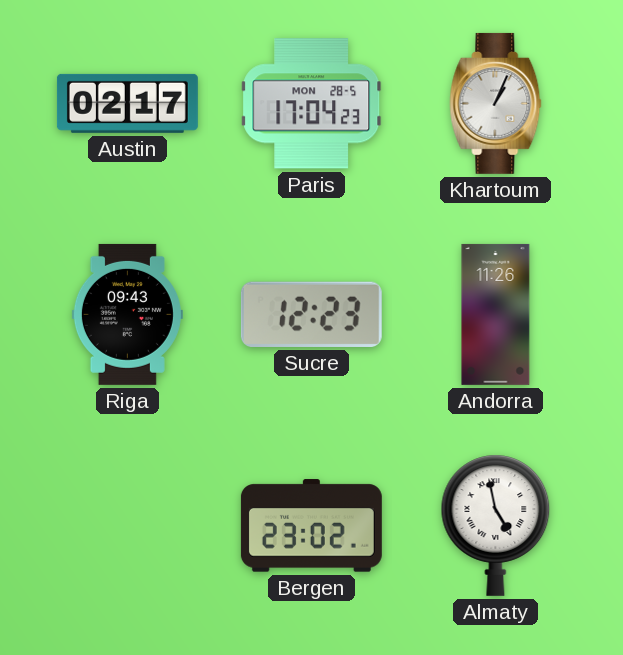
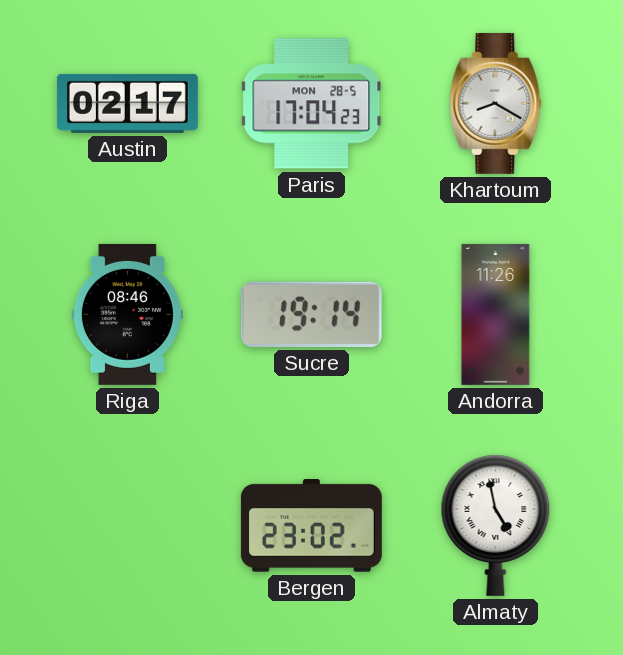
Khartoum: 1:04 -> 8:20 (496, 103)
Riga: 09:43 -> 08:46 (127, 314)
Sucre: 12:23 -> 19:14 (311, 314)
